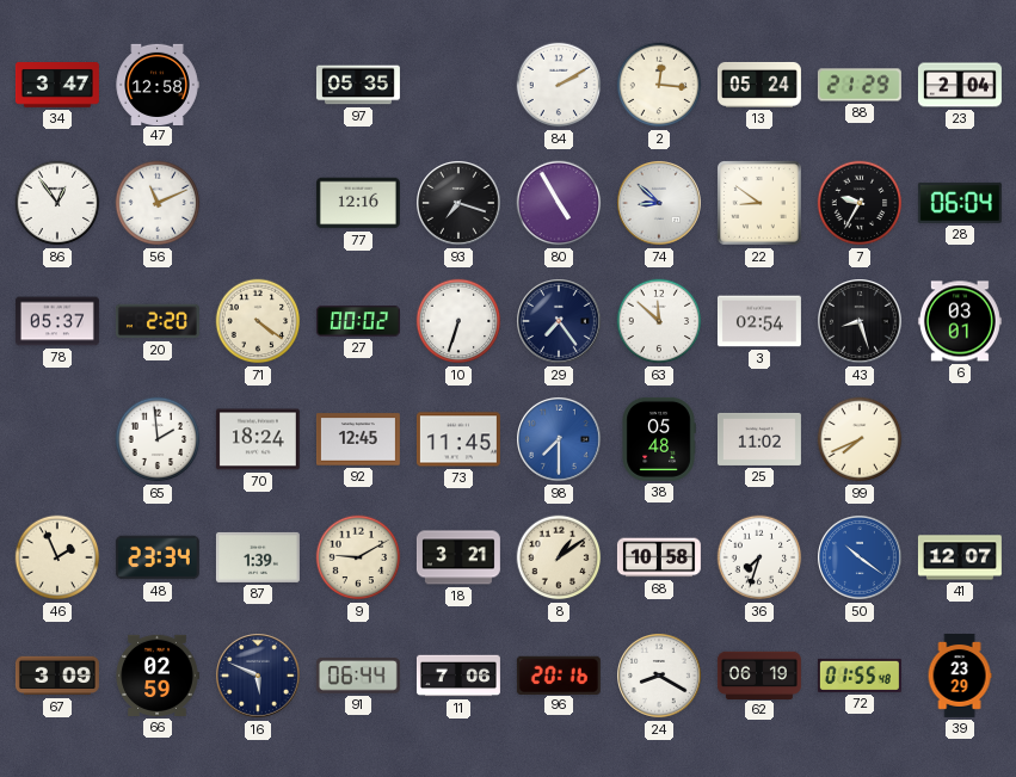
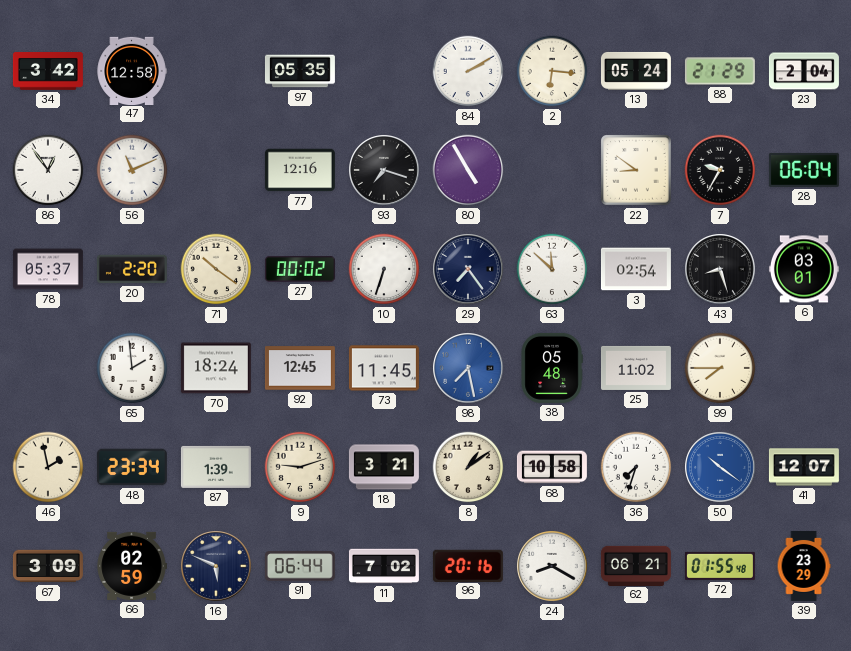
34: 3:47 -> 3:42 (48, 72)
2: 12:16 -> 6:16 (552, 71)
74: 8:52 -> none (660, 204)
71: 4:21 -> 10:21 (216, 269)
98: 7:30 -> 7:28 (469, 369)
99: 7:41 -> 7:45 (720, 368)
46: 1:56 -> 1:58 (48, 467)
9: 9:10 -> 9:12 (300, 467)
11: 7:06 -> 7:02 (384, 566)
62: 06:19 -> 06:21 (636, 565)
